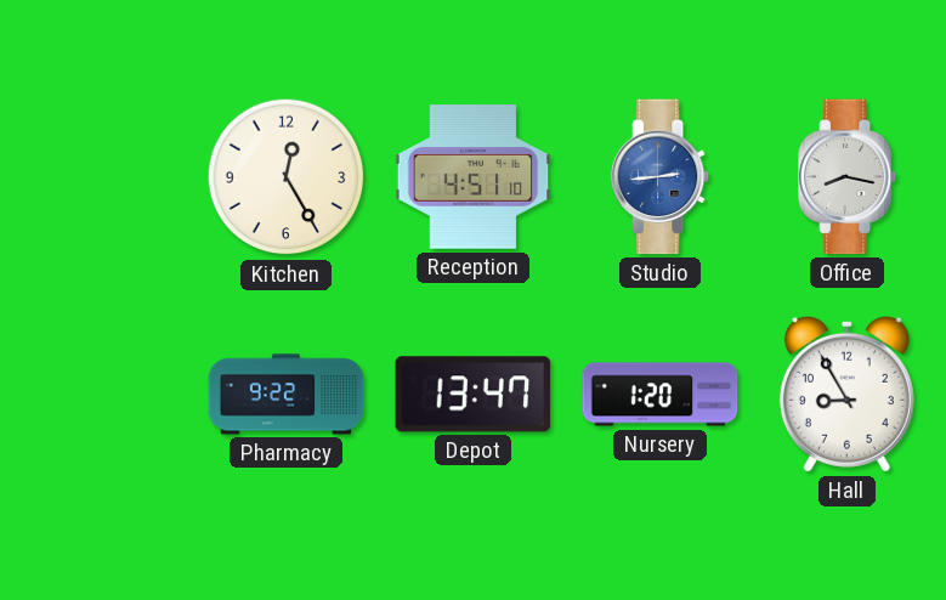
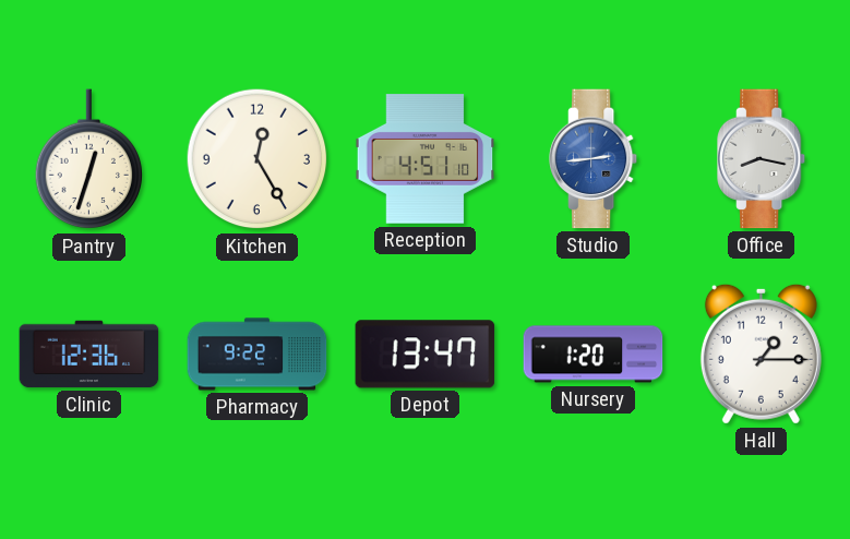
Pantry: none -> 12:33 (89, 159)
Clinic: none -> 12:36 (89, 355)
Hall: 8:55 -> 1:15 (761, 354)
